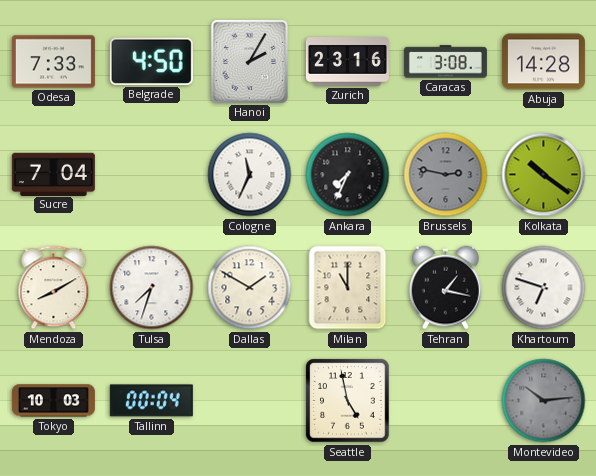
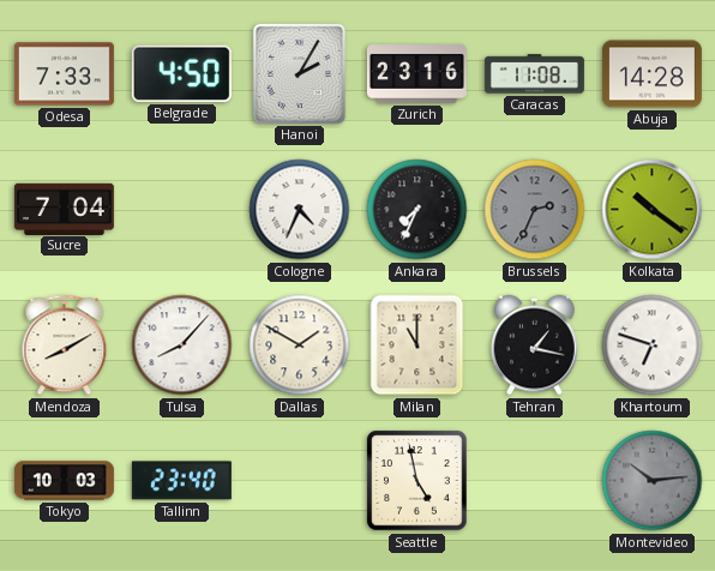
Caracas: 3:08 -> 11:08 (534, 74)
Cologne: 11:34 -> 4:34 (300, 210)
Brussels: 2:47 -> 2:34 (535, 210)
Tulsa: 7:33 -> 8:07 (182, 345)
Tallinn: 00:04 -> 23:40 (181, 481)
